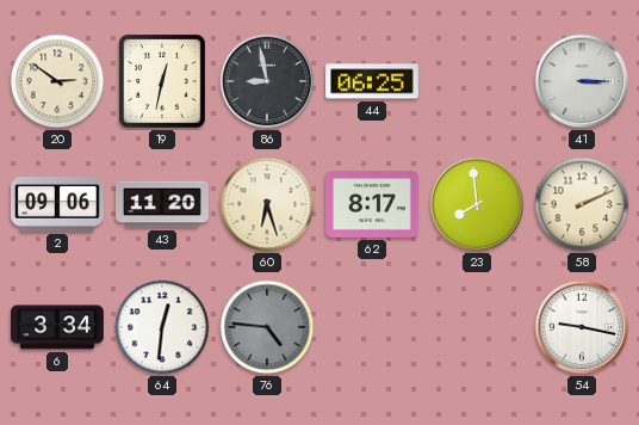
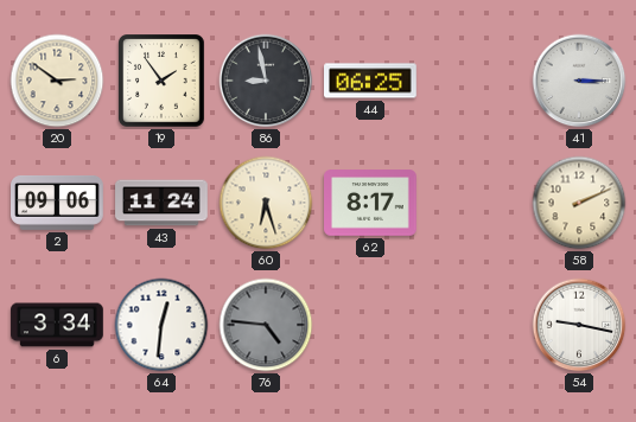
19: 12:32 -> 1:54 (163, 82)
43: 11:20 -> 11:24 (161, 203)
23: 7:59 -> none (477, 204)
